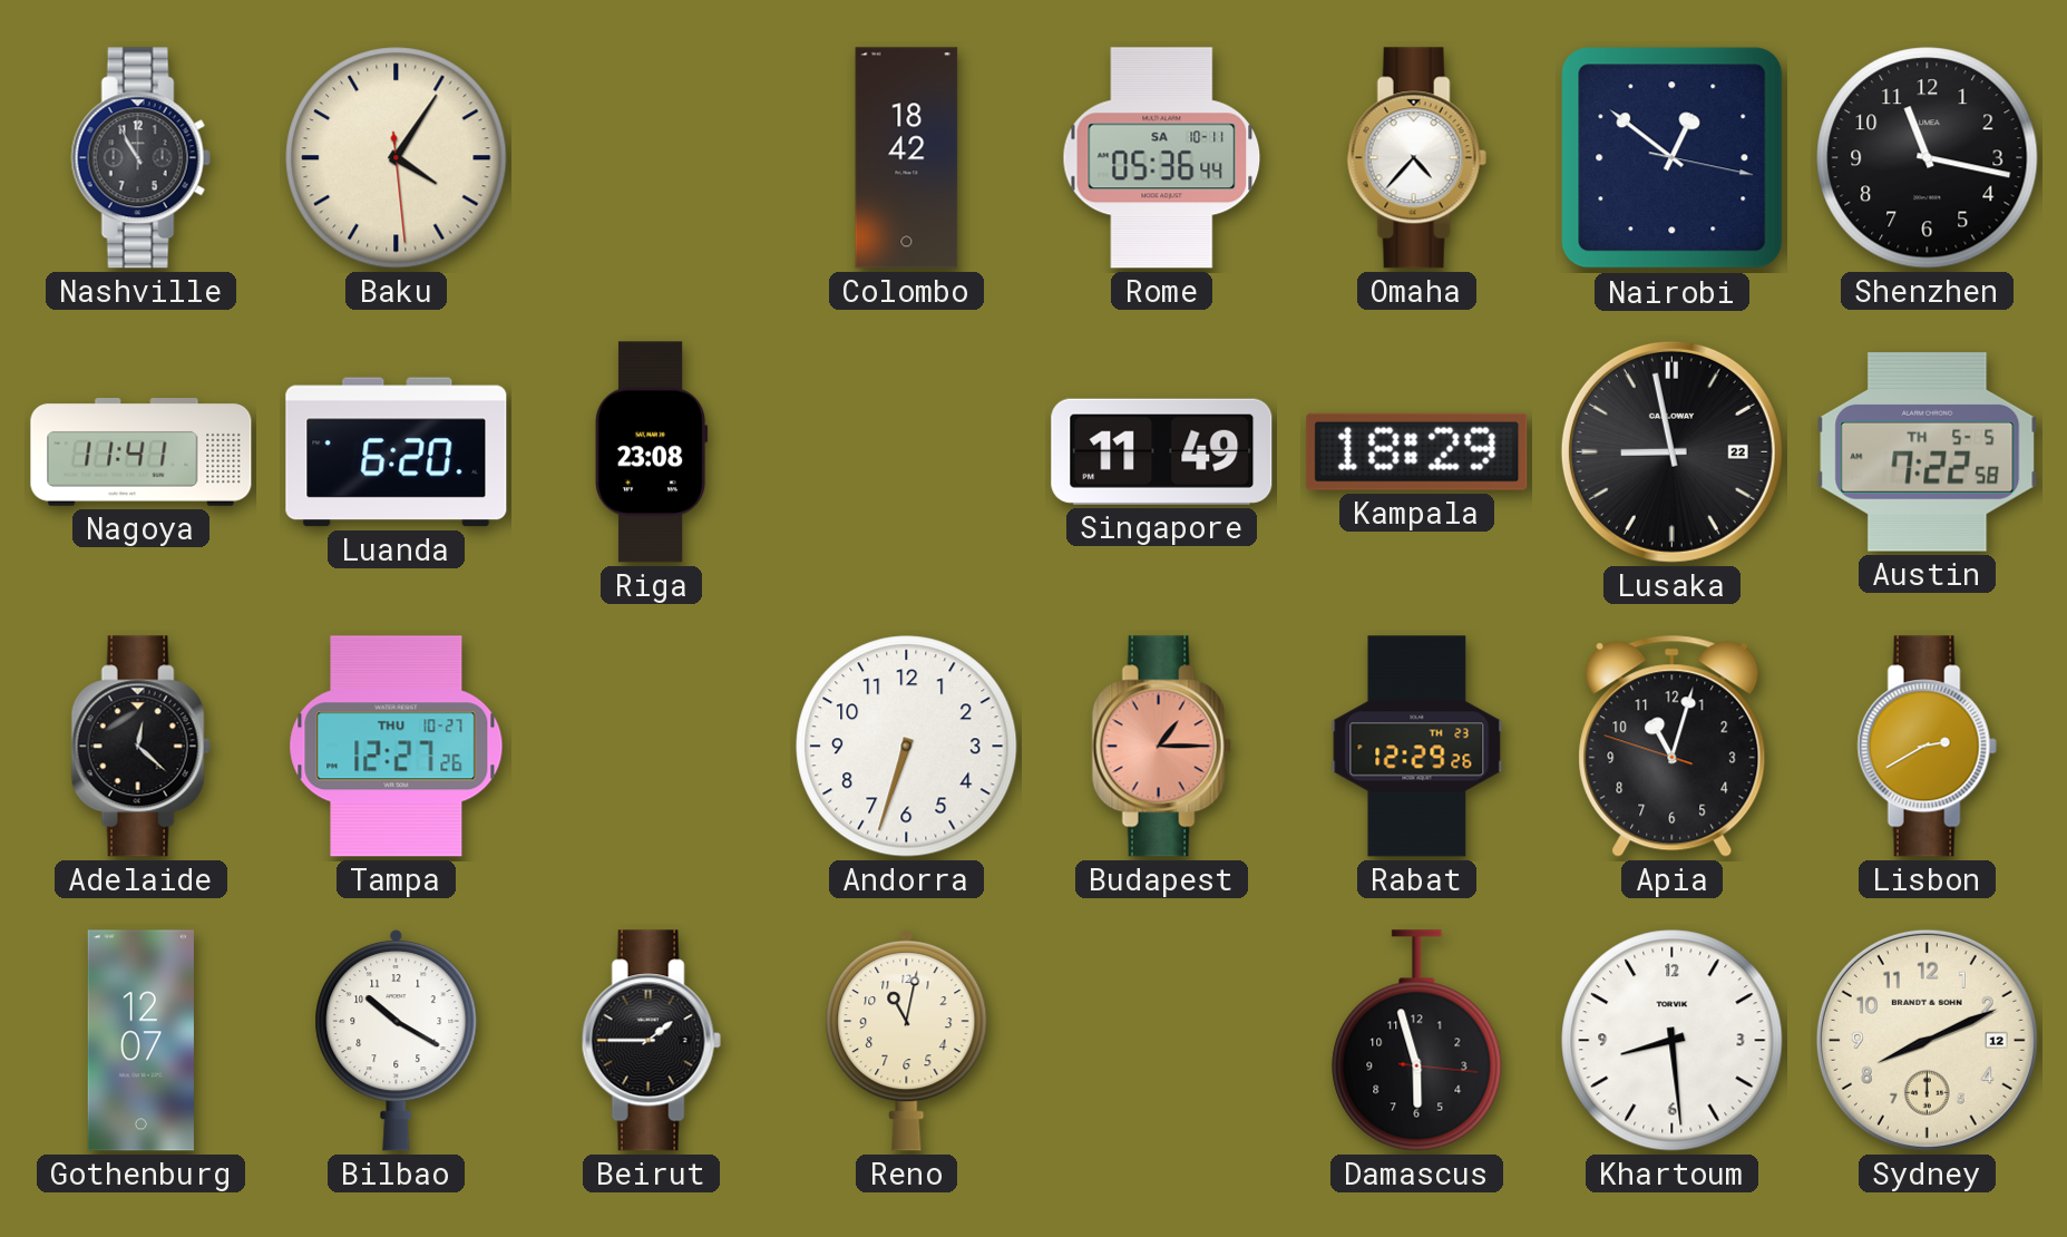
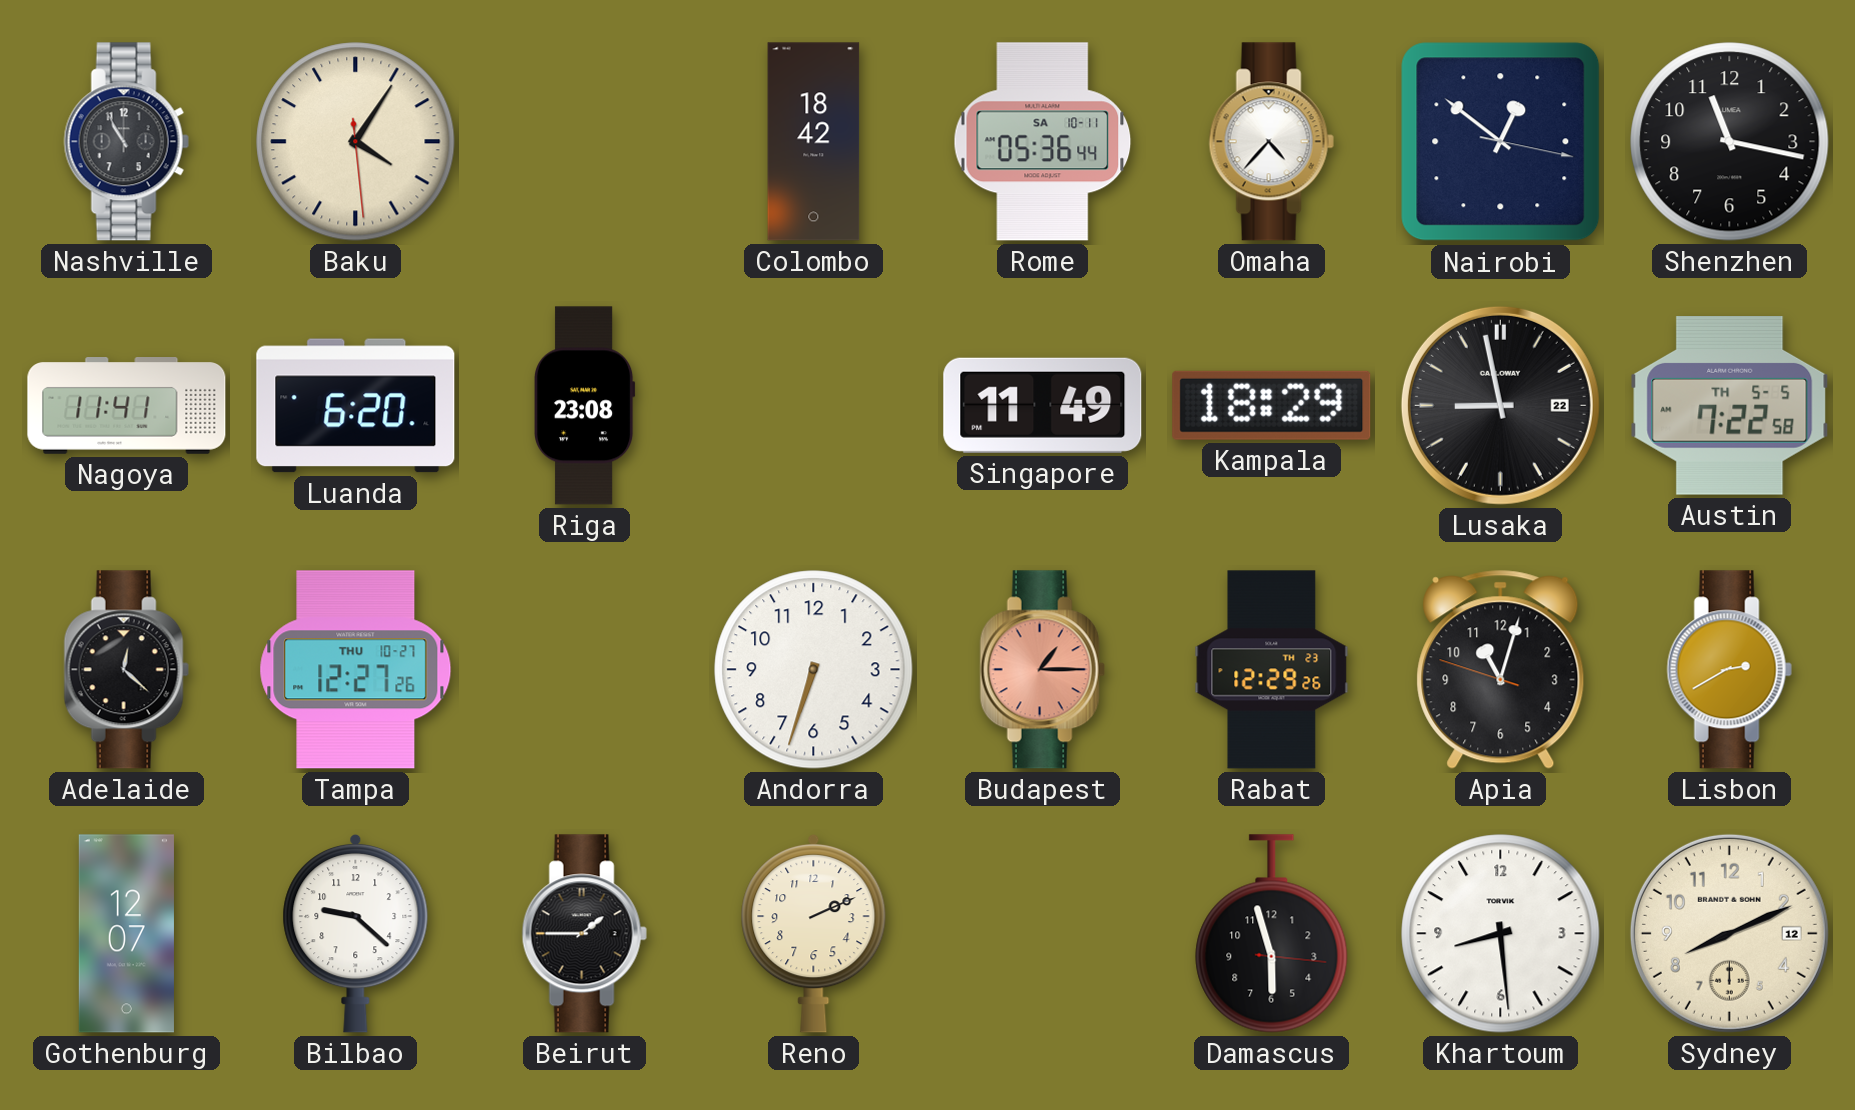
Bilbao: 10:20 -> 9:22 (356, 933)
Reno: 11:02 -> 2:11 (814, 933)
